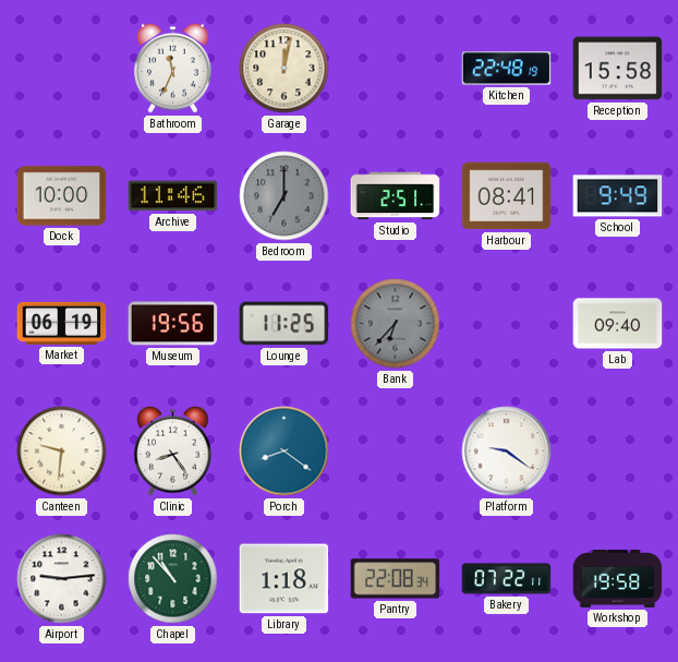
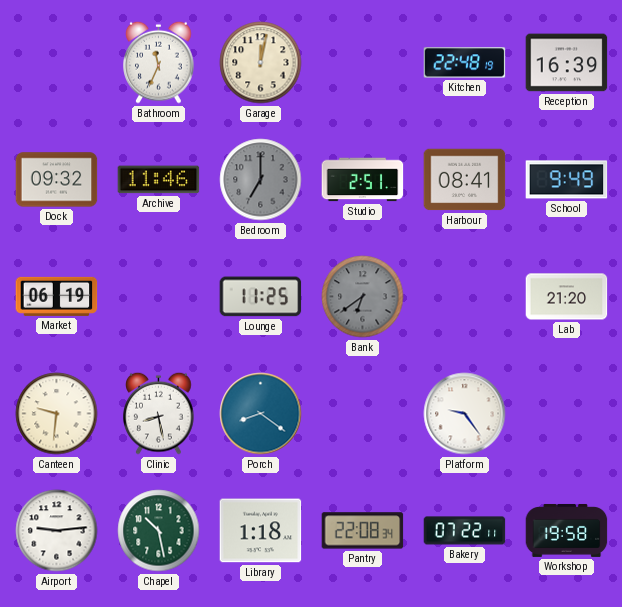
Reception: 15:58 -> 16:39 (567, 63)
Dock: 10:00 -> 09:32 (57, 180)
Museum: 19:56 -> none (173, 324)
Bank: 6:37 -> 6:39 (363, 297)
Lab: 09:40 -> 21:20 (567, 297)
Clinic: 8:24 -> 8:28 (159, 413)
Platform: 9:21 -> 9:24 (465, 414)
Chapel: 10:53 -> 10:28 (159, 531)
